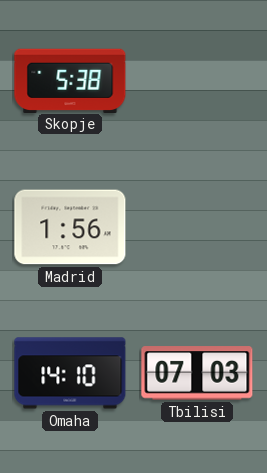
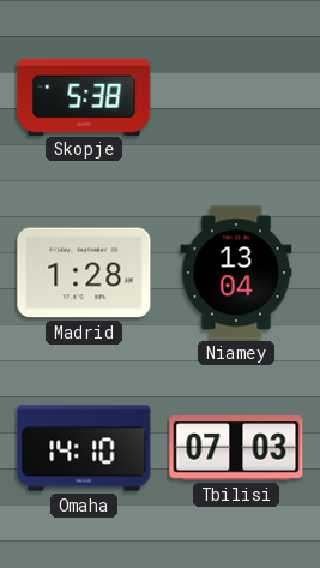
Madrid: 1:56 -> 1:28 (84, 273)
Niamey: none -> 13:04 (236, 273)
